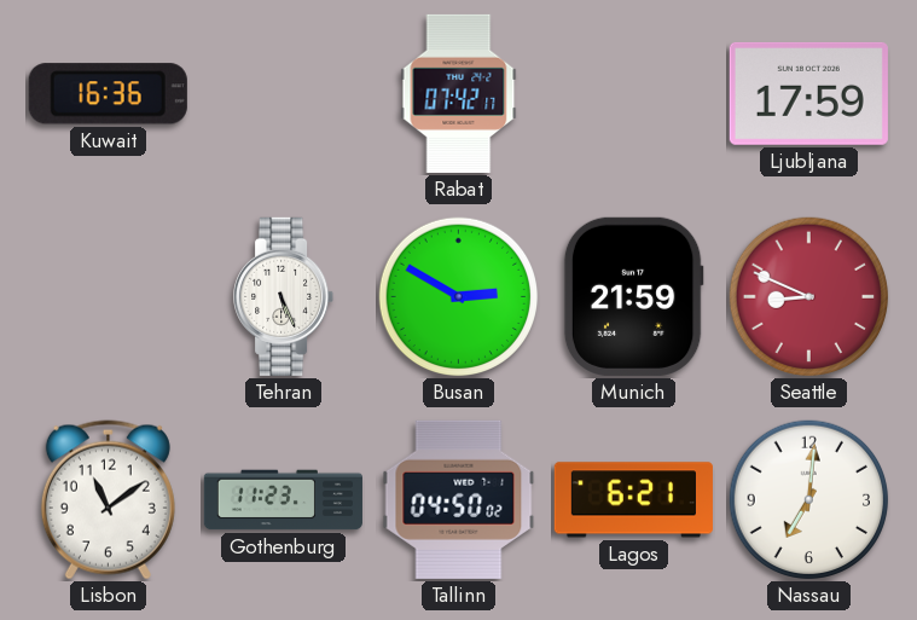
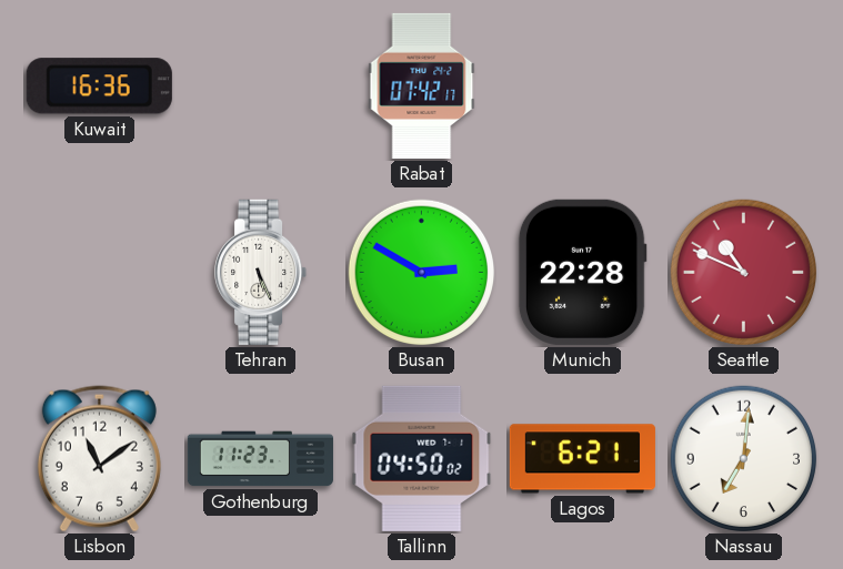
Ljubljana: 17:59 -> none (808, 93)
Munich: 21:59 -> 22:28 (582, 272)
Seattle: 8:49 -> 10:49 (744, 273)
